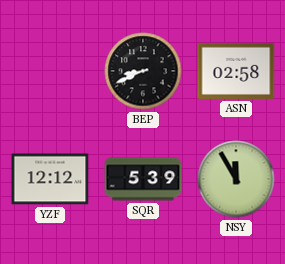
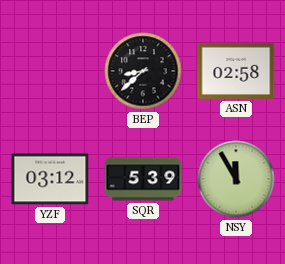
BEP: 8:41 -> 8:38 (143, 71)
YZF: 12:12 -> 03:12 (50, 179)
